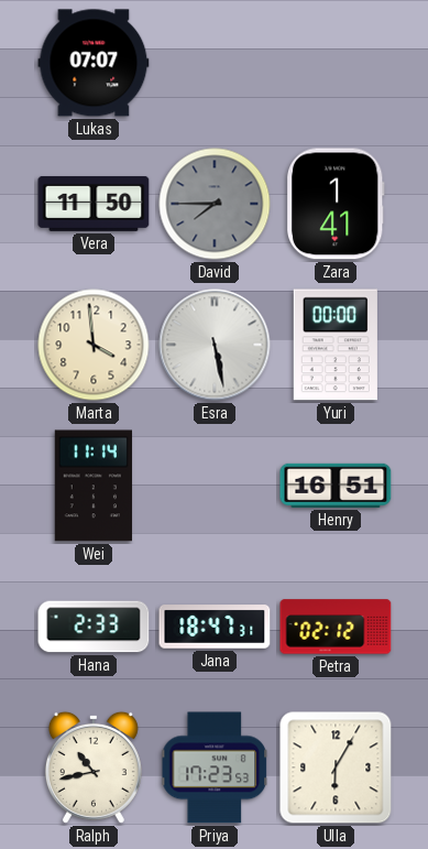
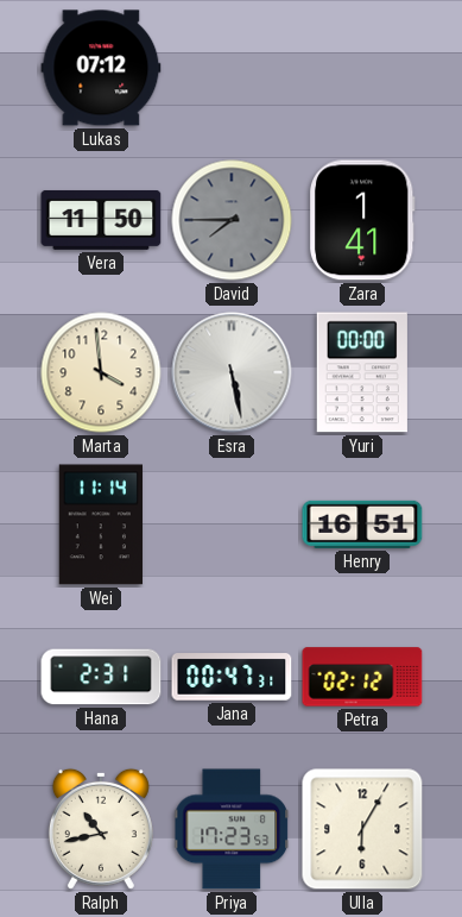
Lukas: 07:07 -> 07:12 (101, 68)
Hana: 2:33 -> 2:31 (101, 677)
Jana: 18:47 -> 00:47 (232, 677)
